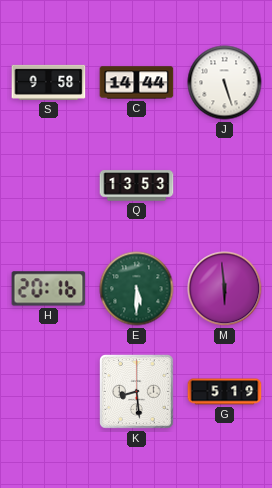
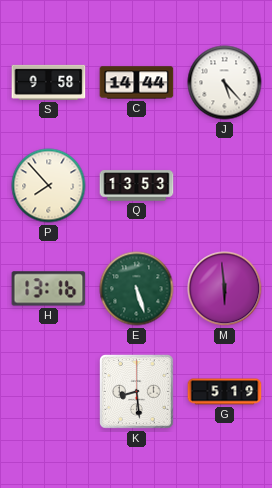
J: 5:27 -> 5:23 (225, 83)
P: none -> 7:53 (49, 186)
H: 20:16 -> 13:16 (49, 289)
E: 5:30 -> 5:27 (137, 289)
